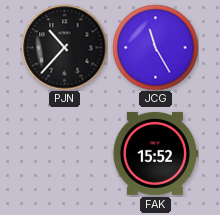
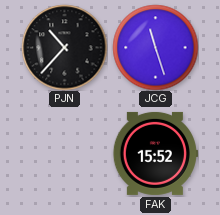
JCG: 11:25 -> 11:27 (155, 47)
